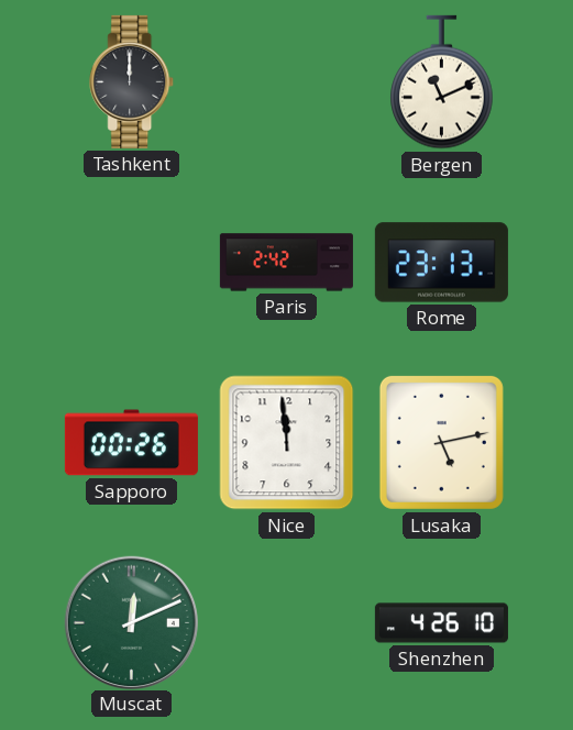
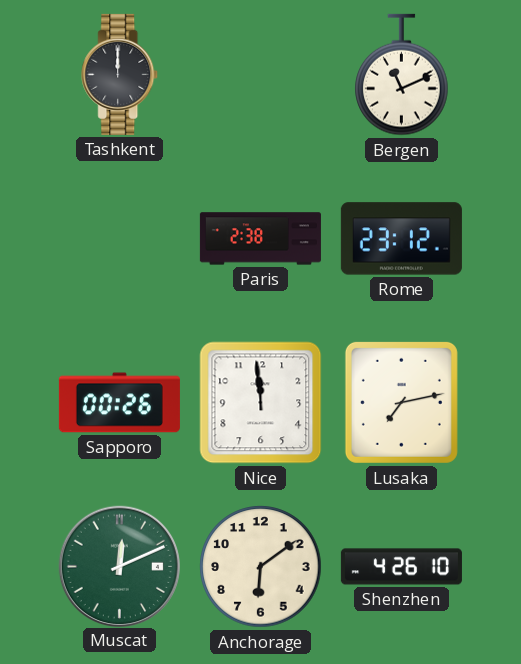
Paris: 2:42 -> 2:38 (260, 239)
Rome: 23:13 -> 23:12 (401, 239)
Lusaka: 5:13 -> 7:13 (401, 402)
Anchorage: none -> 6:09 (261, 567)
